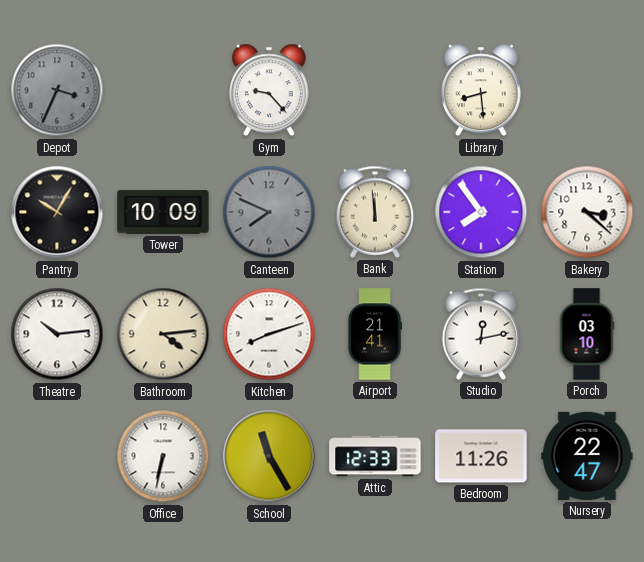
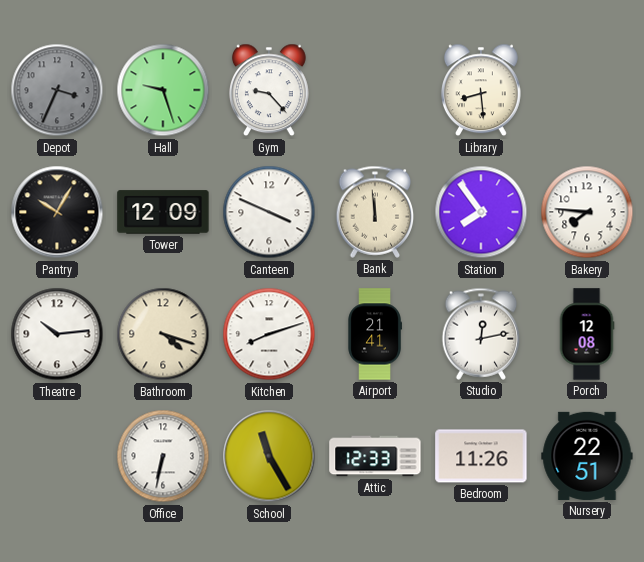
Hall: none -> 9:27 (163, 90)
Tower: 10:09 -> 12:09 (163, 212)
Canteen: 7:49 -> 3:49 (269, 212)
Canteen dial: grey -> white (269, 212)
Bakery: 3:22 -> 7:46 (587, 212)
Bathroom: 4:14 -> 4:18 (163, 334)
Porch: 03:10 -> 12:08 (587, 334)
Nursery: 22:47 -> 22:51 (587, 456)
